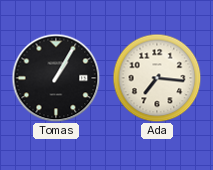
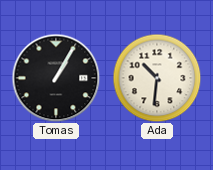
Ada: 7:16 -> 10:31 (157, 78)
